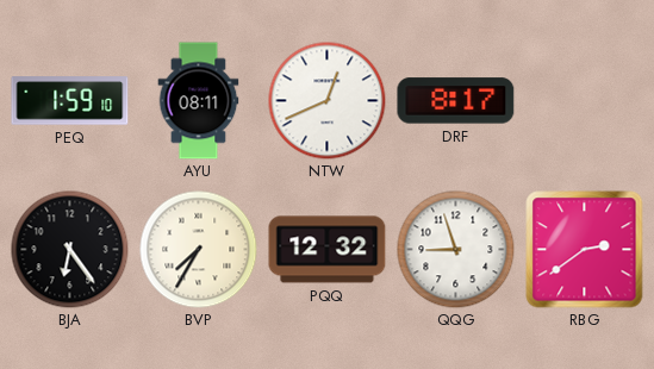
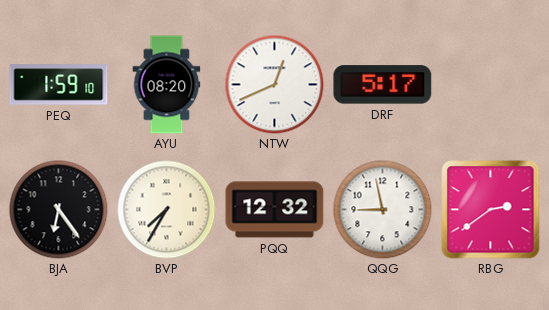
AYU: 08:11 -> 08:20 (167, 85)
DRF: 8:17 -> 5:17 (383, 85)
QQG: 8:57 -> 8:58 (383, 210)
